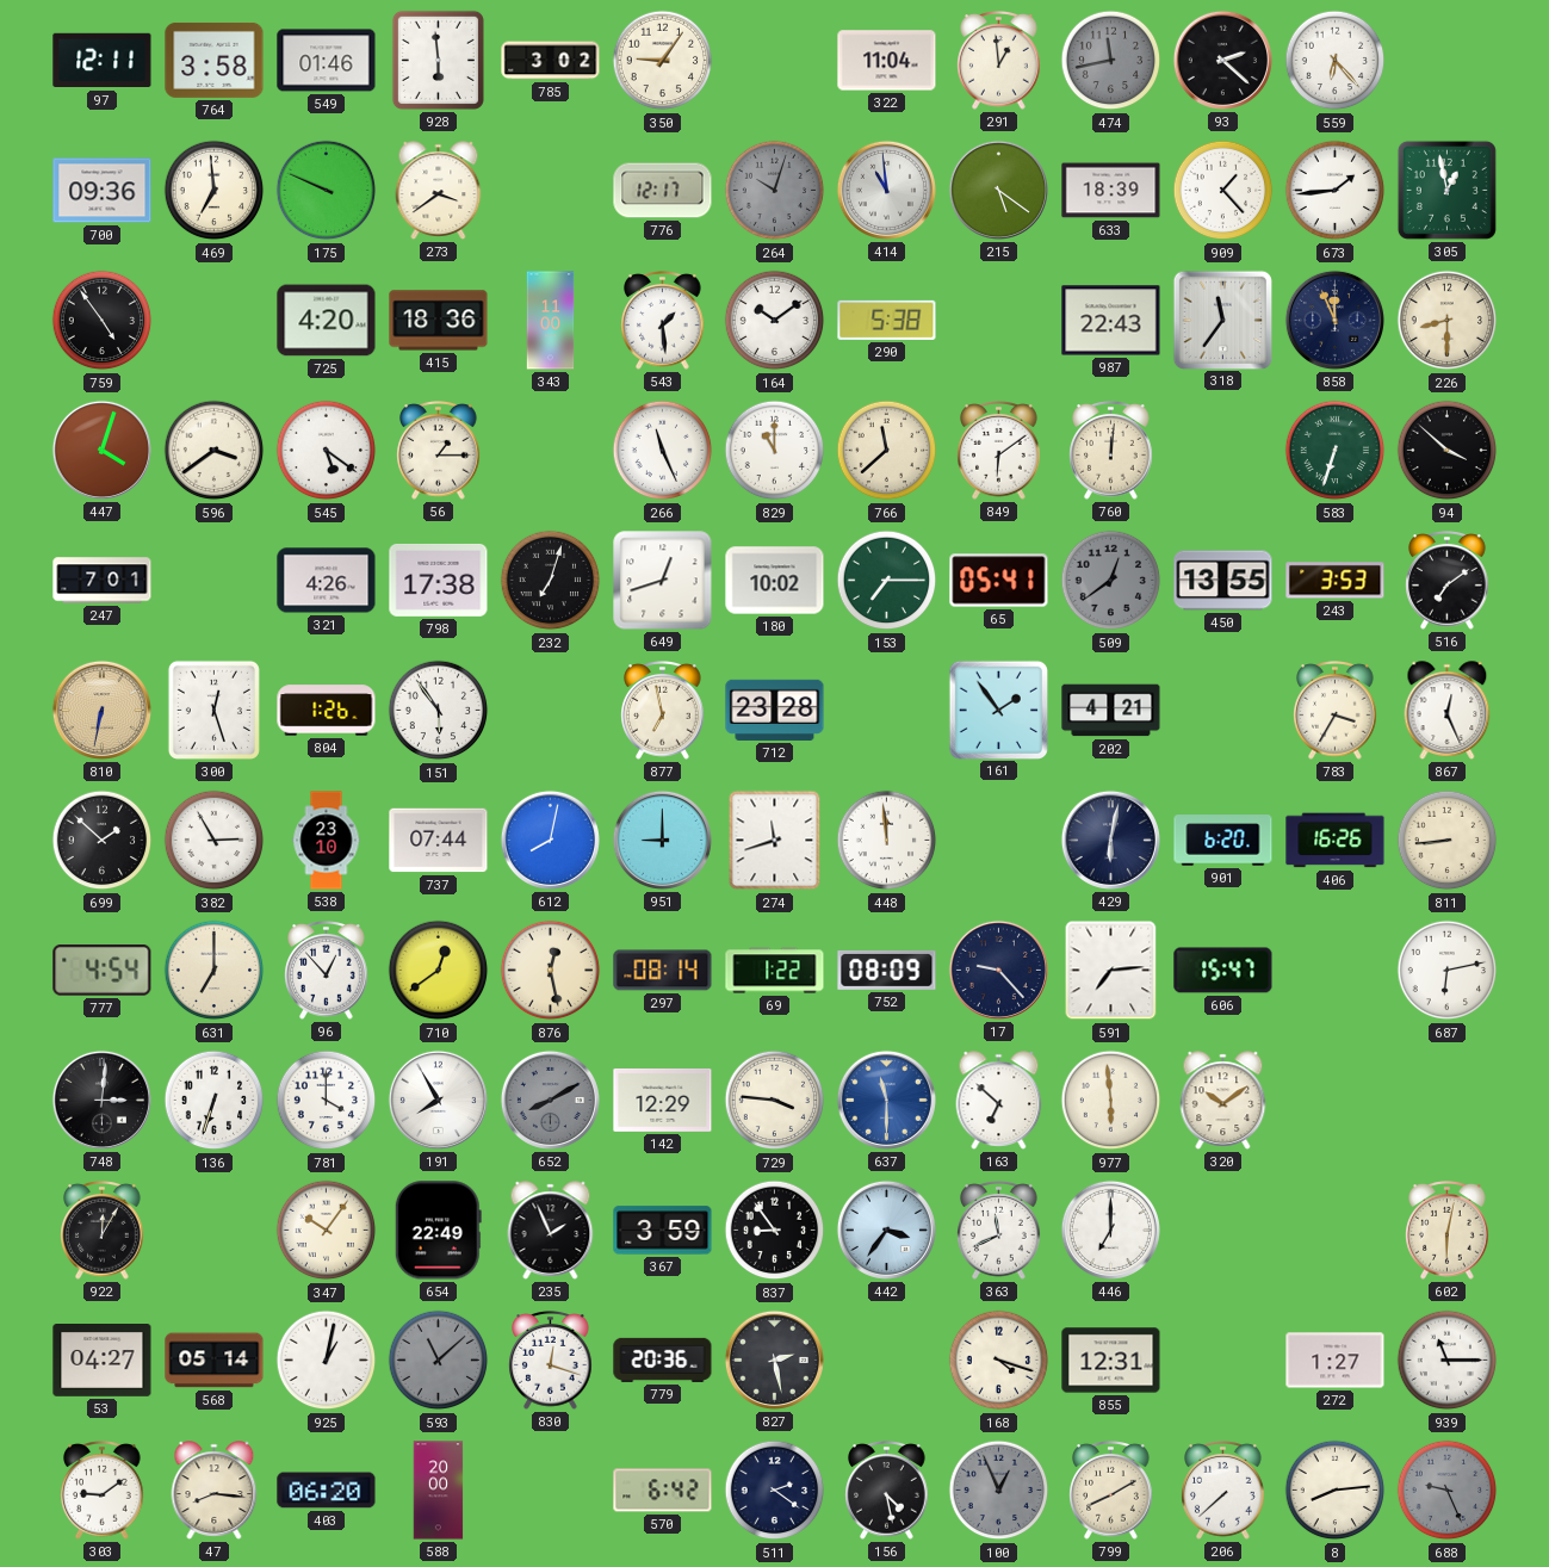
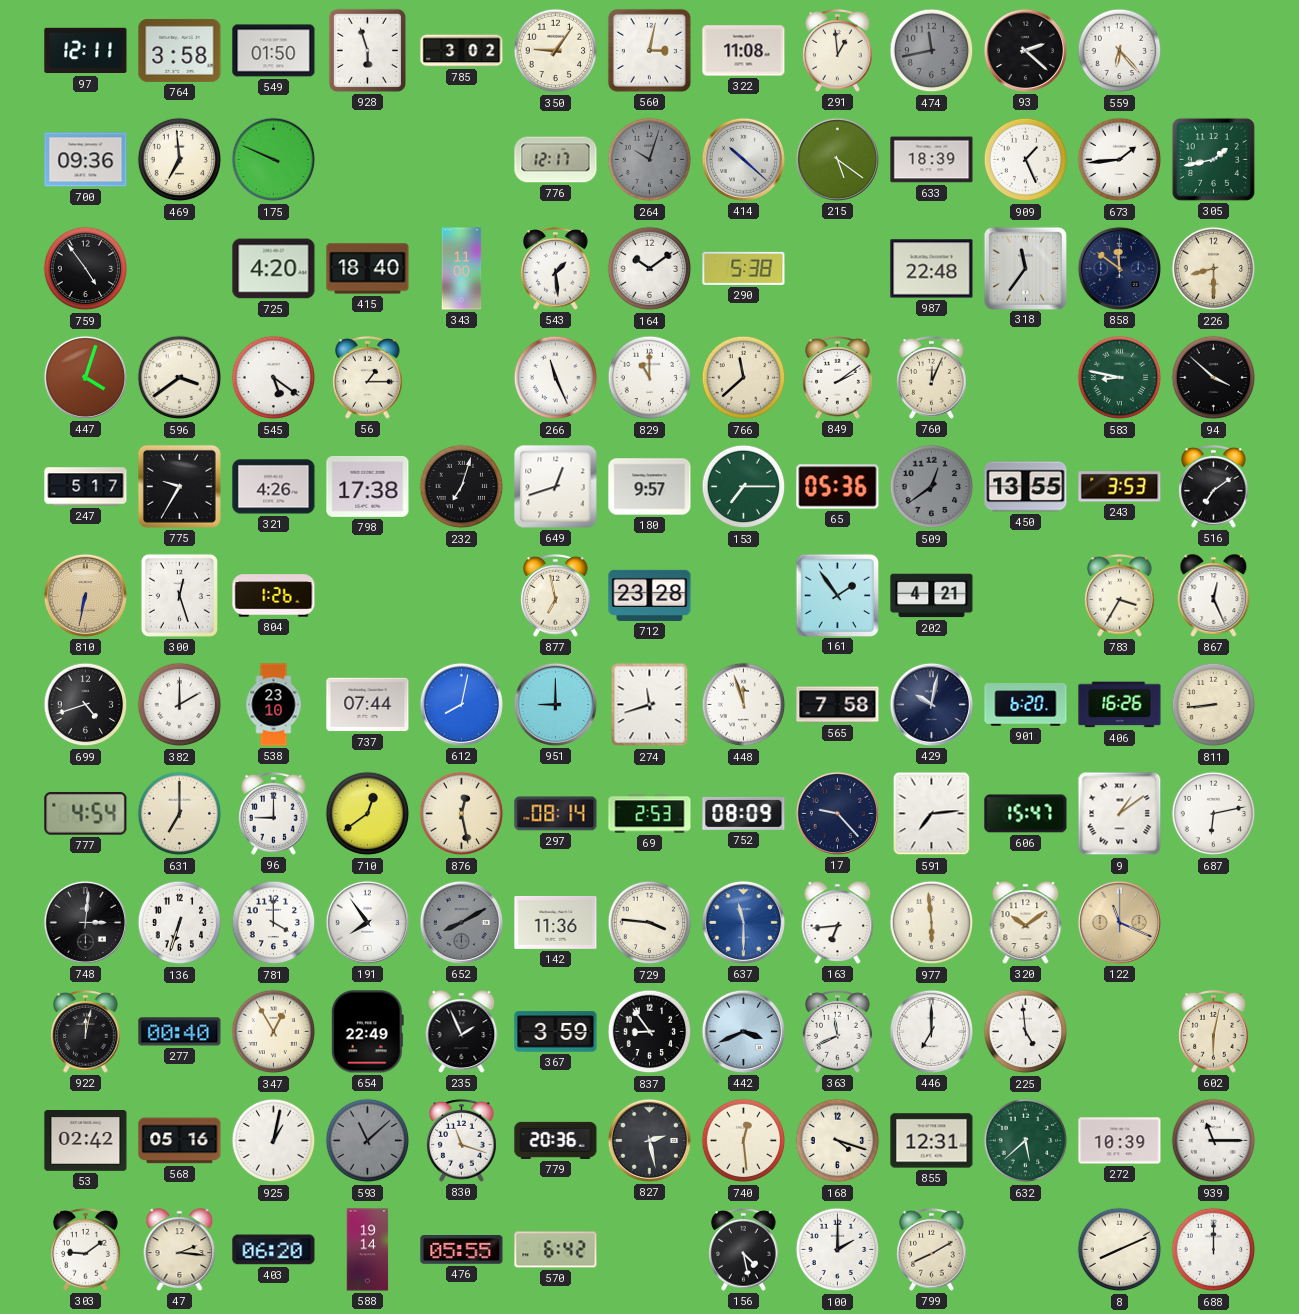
549: 01:46 -> 01:50 (274, 51)
928: 5:59 -> 5:57 (367, 50)
560: none -> 3:02 (649, 50)
322: 11:04 -> 11:08 (744, 51)
273: 3:39 -> none (439, 191)
414: 10:59 -> 10:22 (743, 159)
909: 1:23 -> 1:26 (1026, 160)
305: 12:58 -> 1:43 (1213, 159)
415: 18:36 -> 18:40 (368, 269)
987: 22:43 -> 22:48 (932, 269)
858: 11:56 -> 11:51 (1119, 268)
849: 6:09 -> 2:09 (838, 378)
760: 12:01 -> 12:04 (932, 378)
583: 6:33 -> 8:47 (1120, 378)
247: 7:01 -> 5:17 (86, 487)
775: none -> 9:35 (179, 486)
180: 10:02 -> 9:57 (650, 487)
65: 05:41 -> 05:36 (838, 487)
151: 5:54 -> none (439, 711)
699: 1:52 -> 4:42 (86, 705)
382: 2:55 -> 2:00 (180, 705)
448: 11:59 -> 11:57 (744, 705)
565: none -> 7:58 (838, 705)
429: 6:02 -> 10:02 (931, 704)
96: 12:53 -> 9:00 (274, 814)
69: 1:22 -> 2:53 (650, 814)
9: none -> 1:09 (1120, 814)
191: 7:55 -> 7:54 (367, 922)
142: 12:29 -> 11:36 (556, 923)
163: 6:52 -> 6:44 (838, 923)
122: none -> 11:19 (1119, 922)
922: 12:05 -> 12:02 (86, 1032)
277: none -> 00:40 (180, 1032)
347: 10:06 -> 12:55 (274, 1032)
442: 3:36 -> 3:41 (743, 1031)
225: none -> 4:59 (1026, 1032)
53: 04:27 -> 02:42 (86, 1141)
568: 05:14 -> 05:16 (180, 1141)
830: 12:18 -> 11:18 (462, 1141)
740: none -> 12:29 (744, 1141)
632: none -> 5:38 (1026, 1141)
272: 1:27 -> 10:39 (1120, 1141)
47: 8:16 -> 2:16 (180, 1250)
588: 20:00 -> 19:14 (368, 1250)
476: none -> 05:55 (462, 1250)
511: 2:21 -> none (775, 1491)
100: 12:56 -> 2:00 (838, 1250)
100 dial: grey -> white (838, 1250)
206: 7:38 -> none (1223, 1491)
8: 8:14 -> 8:11 (1120, 1250)
688: 9:26 -> 12:00 (1214, 1250)
688 dial: grey -> white (1214, 1250)
